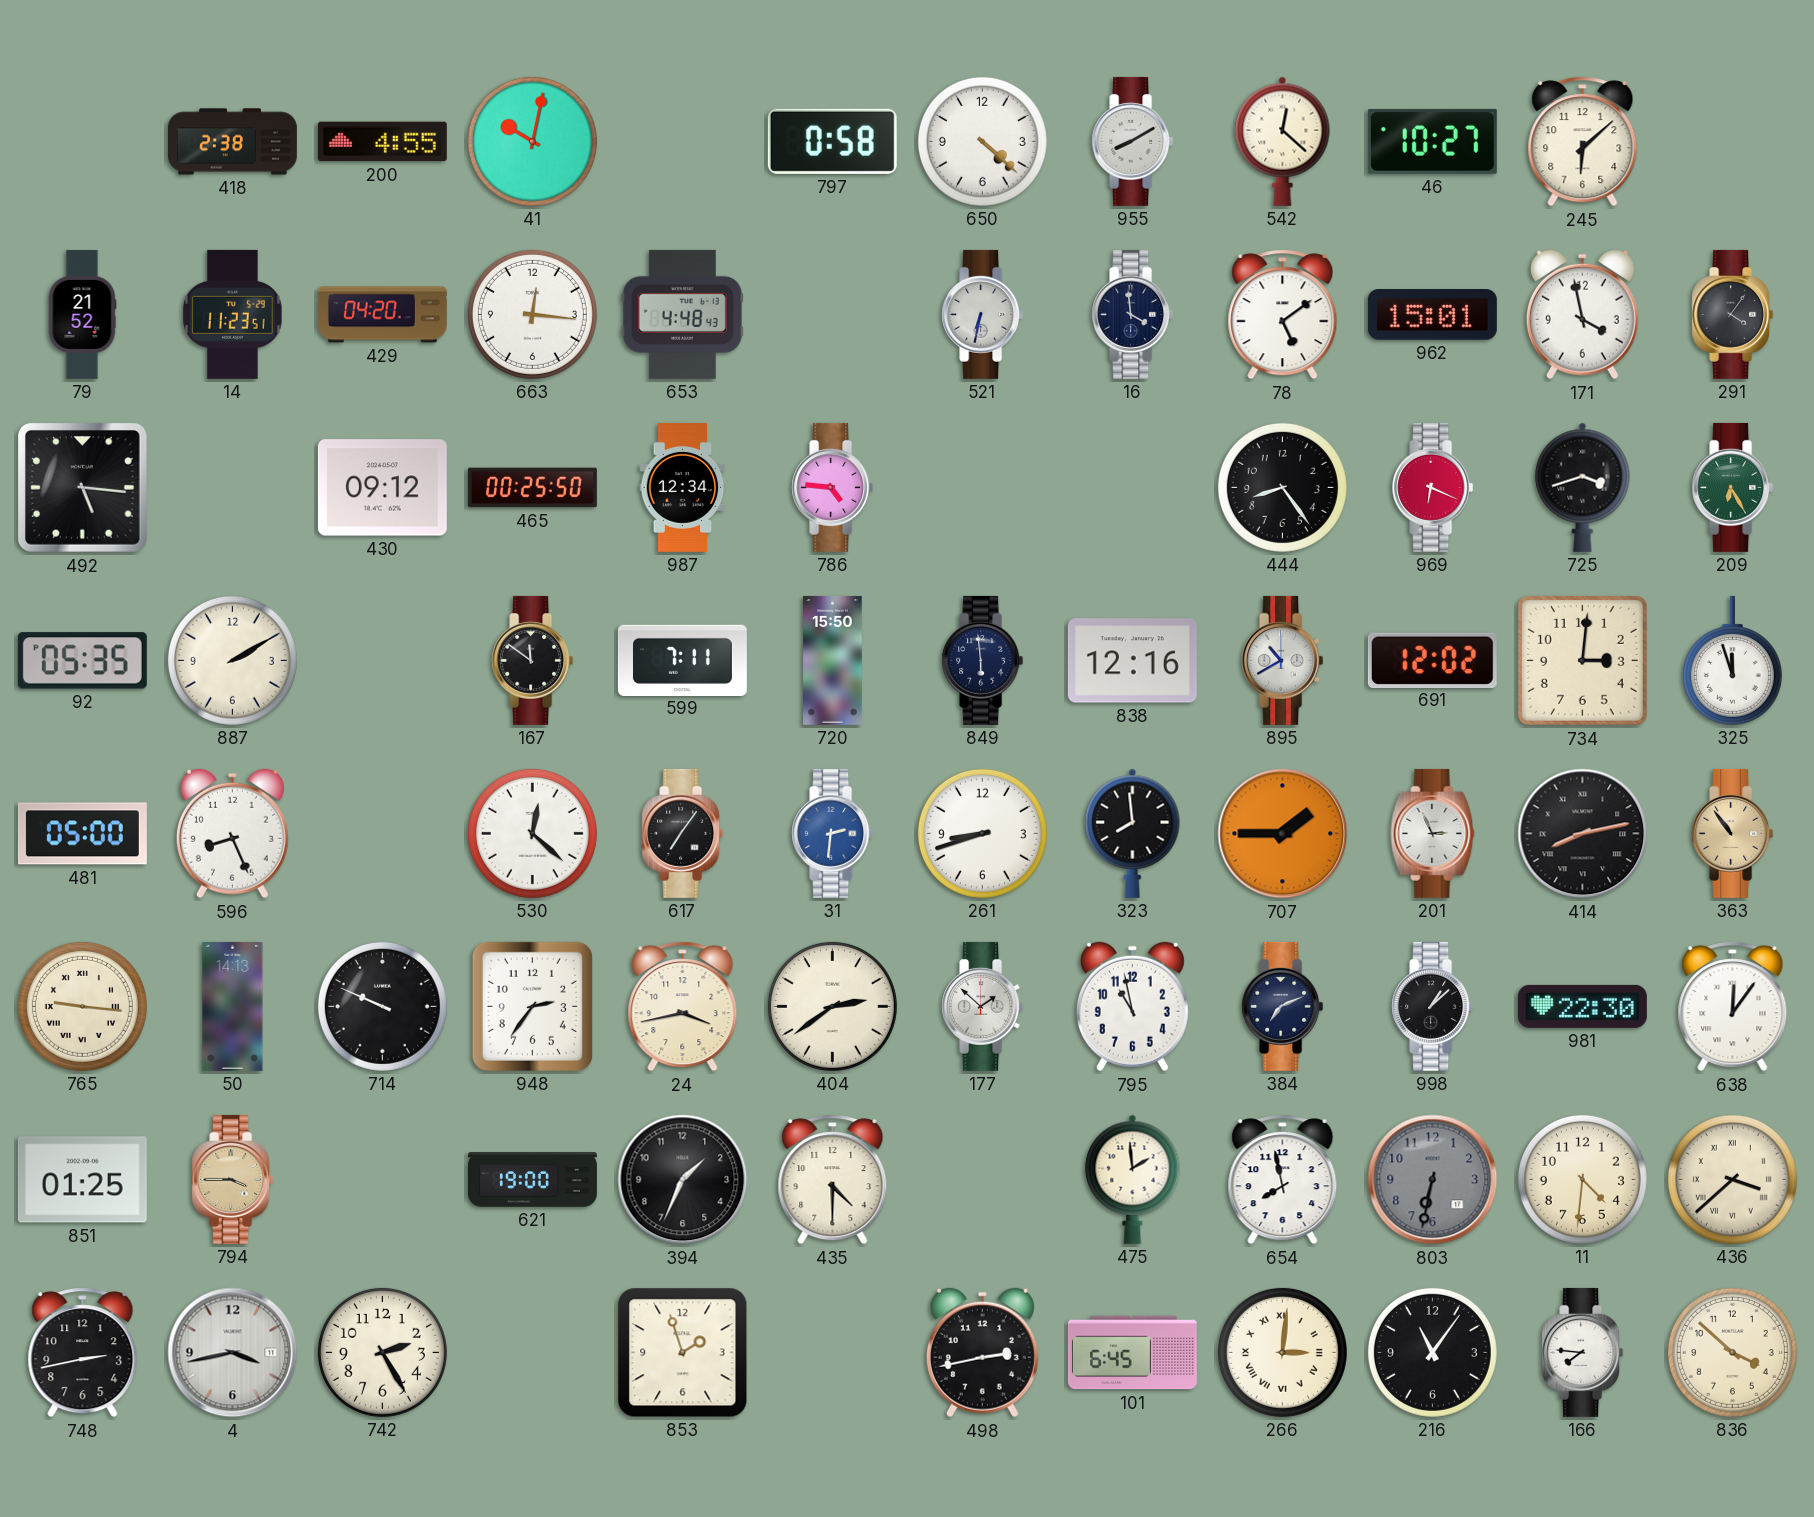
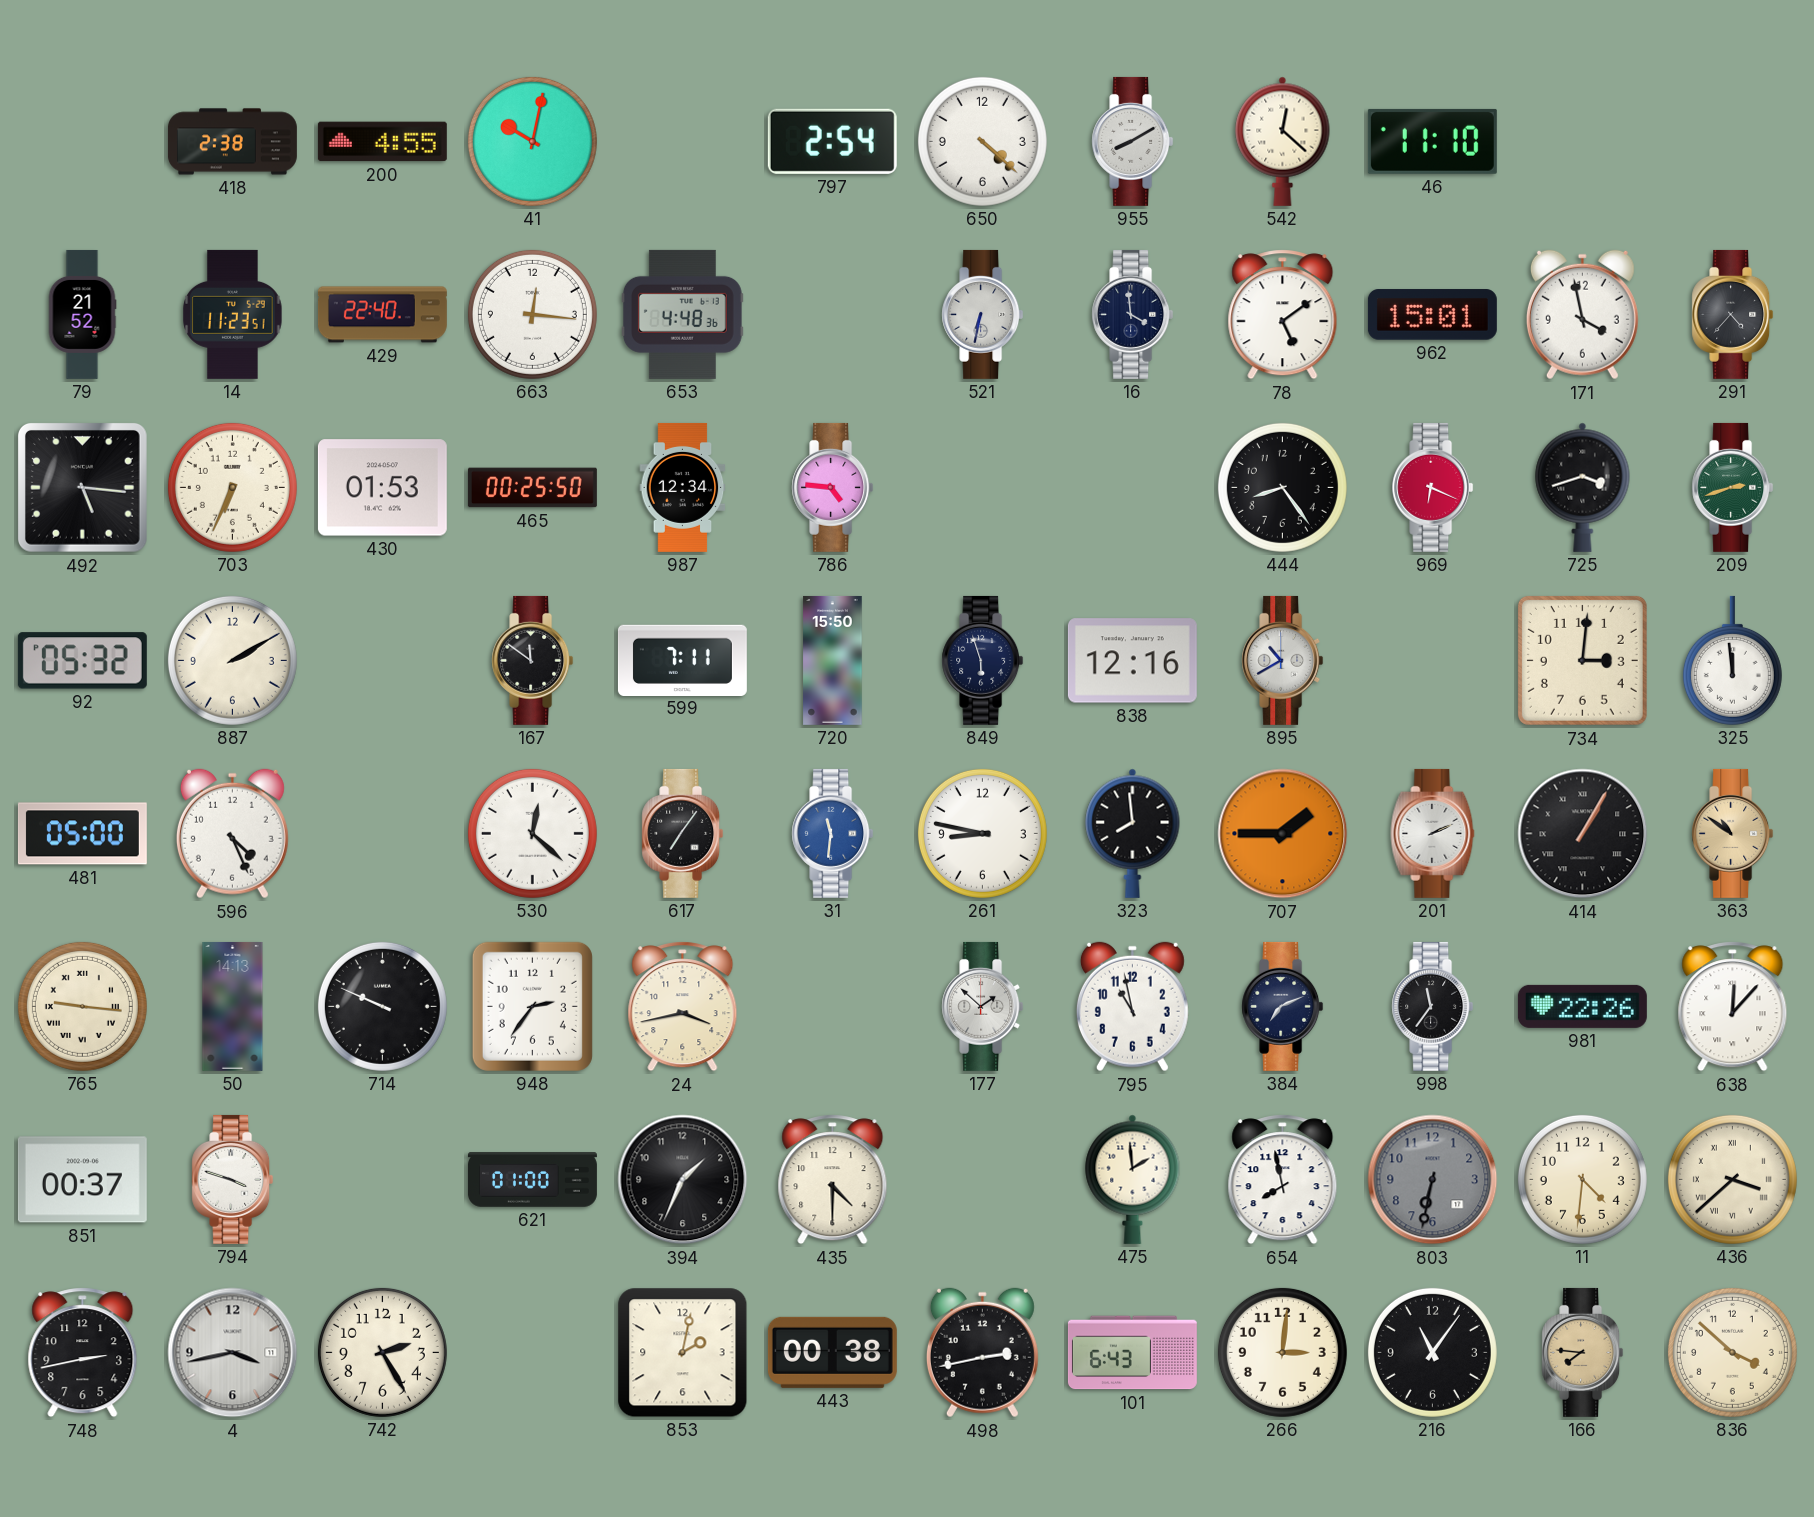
797: 0:58 -> 2:54 (832, 141)
46: 10:27 -> 11:10 (1432, 141)
245: 6:08 -> none (1583, 142)
429: 04:20 -> 22:40 (382, 315)
653: 4:48:43 -> 4:48:36 (682, 314)
291: 4:06 -> 4:37 (1733, 314)
703: none -> 6:34 (232, 487)
430: 09:12 -> 01:53 (382, 488)
209: 6:25 -> 2:42 (1733, 487)
92: 05:35 -> 05:32 (82, 661)
849: 5:59 -> 5:57 (983, 660)
691: 12:02 -> none (1432, 660)
325: 11:57 -> 11:59 (1732, 660)
596: 8:26 -> 4:26 (232, 834)
31: 2:31 -> 11:31 (833, 833)
261: 8:42 -> 8:47 (982, 833)
201: 2:56 -> 2:11 (1433, 833)
414: 8:13 -> 1:05 (1583, 834)
363: 10:54 -> 10:51 (1733, 833)
404: 2:39 -> none (832, 1006)
998: 1:08 -> 11:36 (1433, 1006)
981: 22:30 -> 22:26 (1582, 1006)
638: 12:06 -> 12:07 (1733, 1007)
851: 01:25 -> 00:37 (82, 1180)
794: 3:45 -> 3:48 (233, 1179)
794 dial: champagne -> white (233, 1179)
621: 19:00 -> 01:00 (532, 1180)
853: 1:57 -> 2:02 (683, 1353)
443: none -> 00:38 (832, 1352)
101: 6:45 -> 6:43 (1132, 1353)
266 numerals: Roman -> Arabic (1282, 1352)
166 dial: white -> champagne (1583, 1352)
